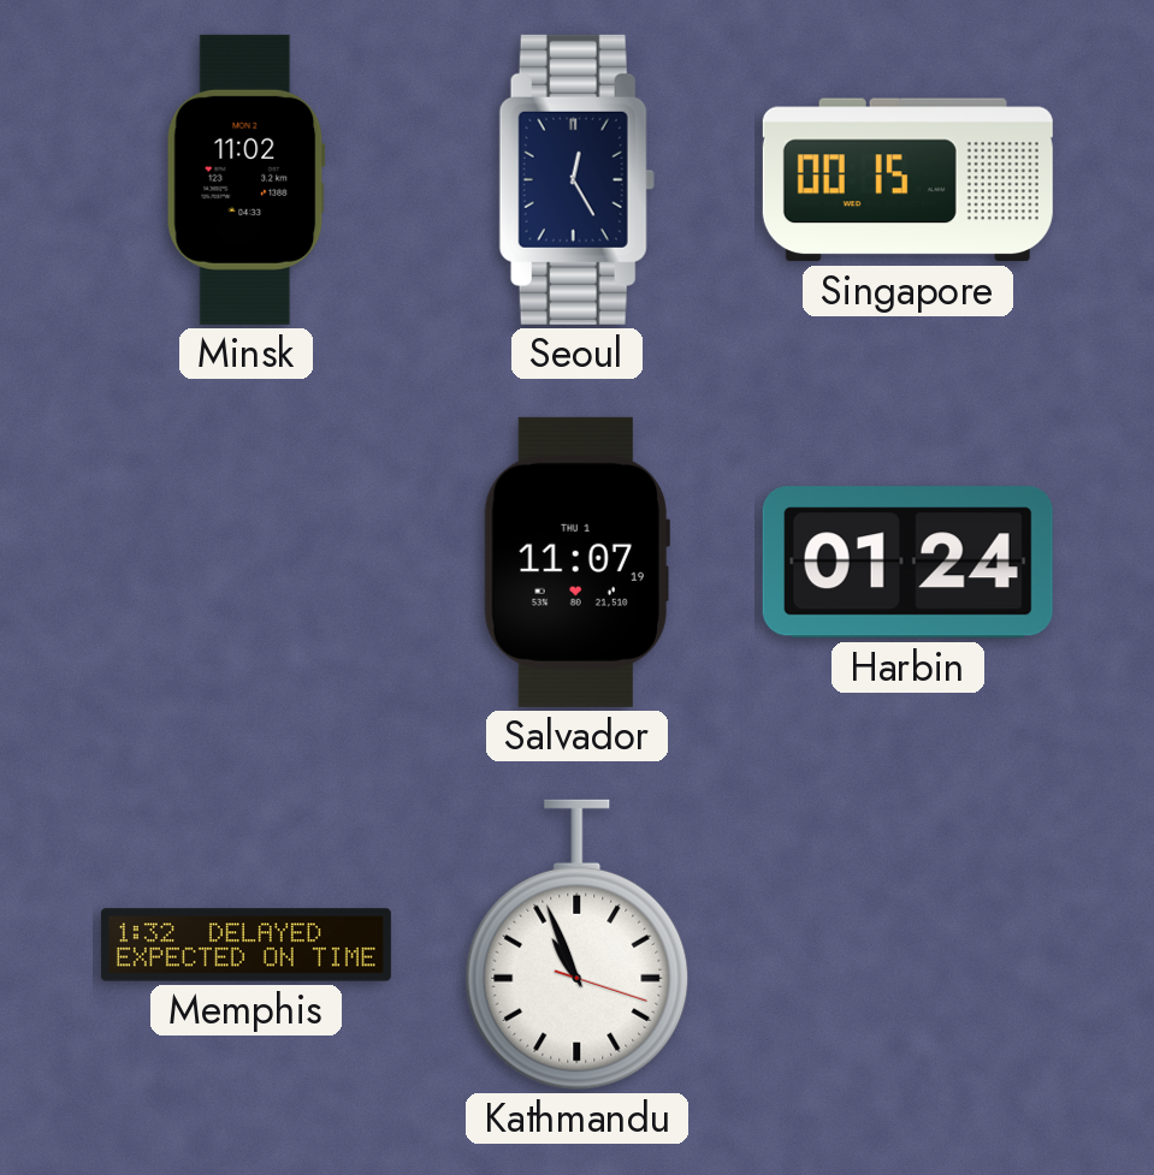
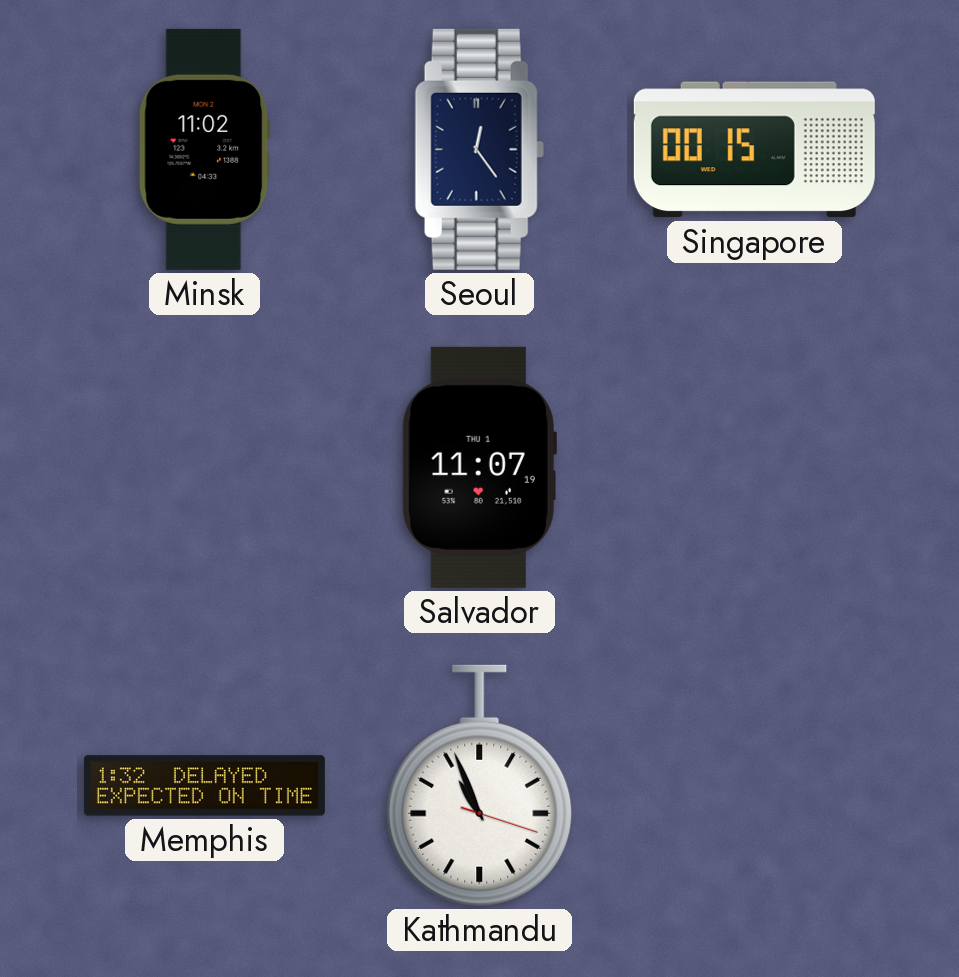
Seoul: 12:25 -> 12:24 (479, 149)
Harbin: 01:24 -> none (907, 563)
